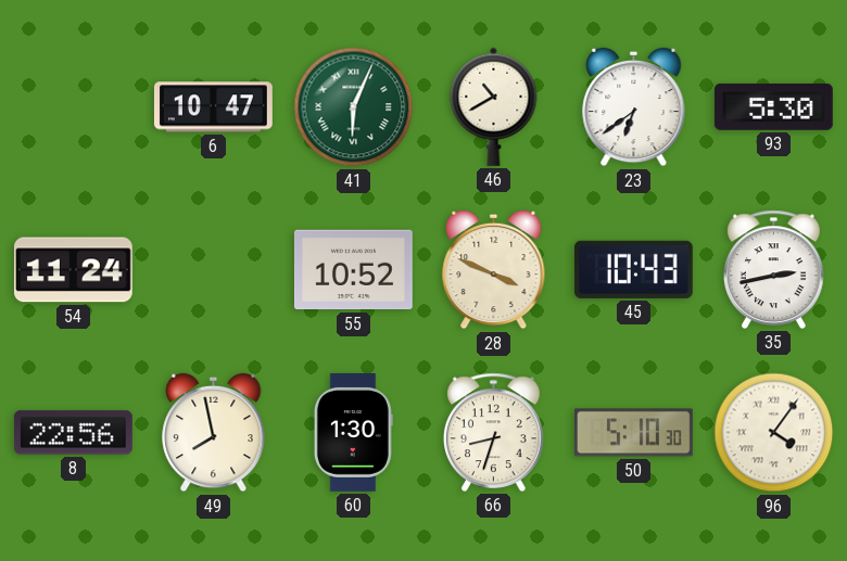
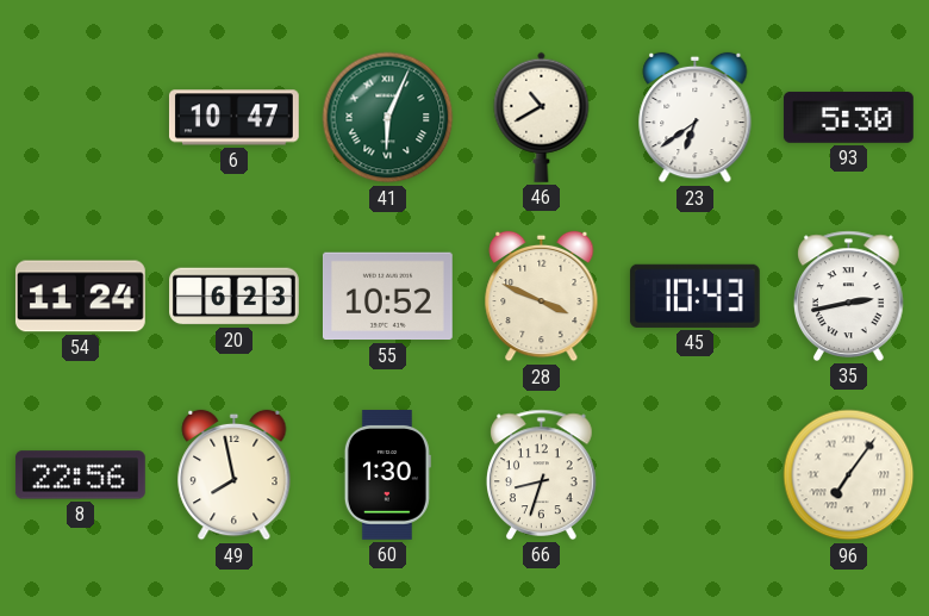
20: none -> 6:23 (235, 297)
50: 5:10 -> none (633, 433)
96: 4:06 -> 7:06 (849, 475)
